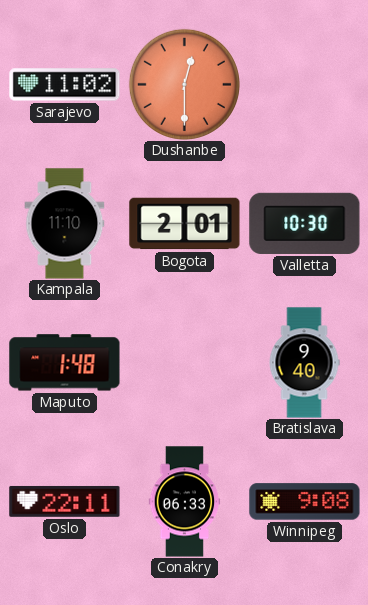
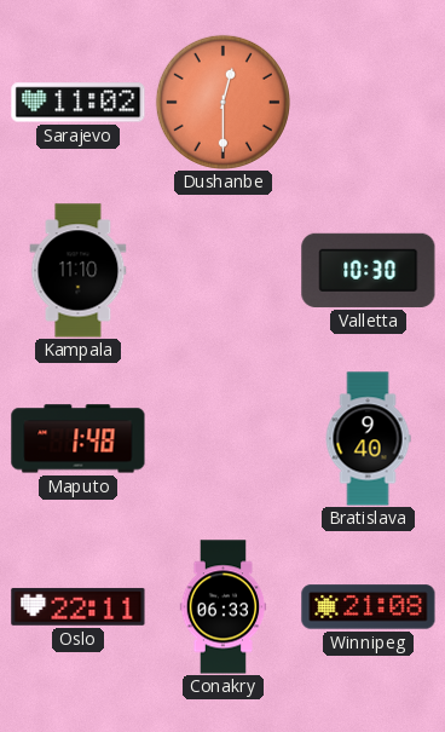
Bogota: 2:01 -> none (185, 224)
Winnipeg: 9:08 -> 21:08 (369, 607)
